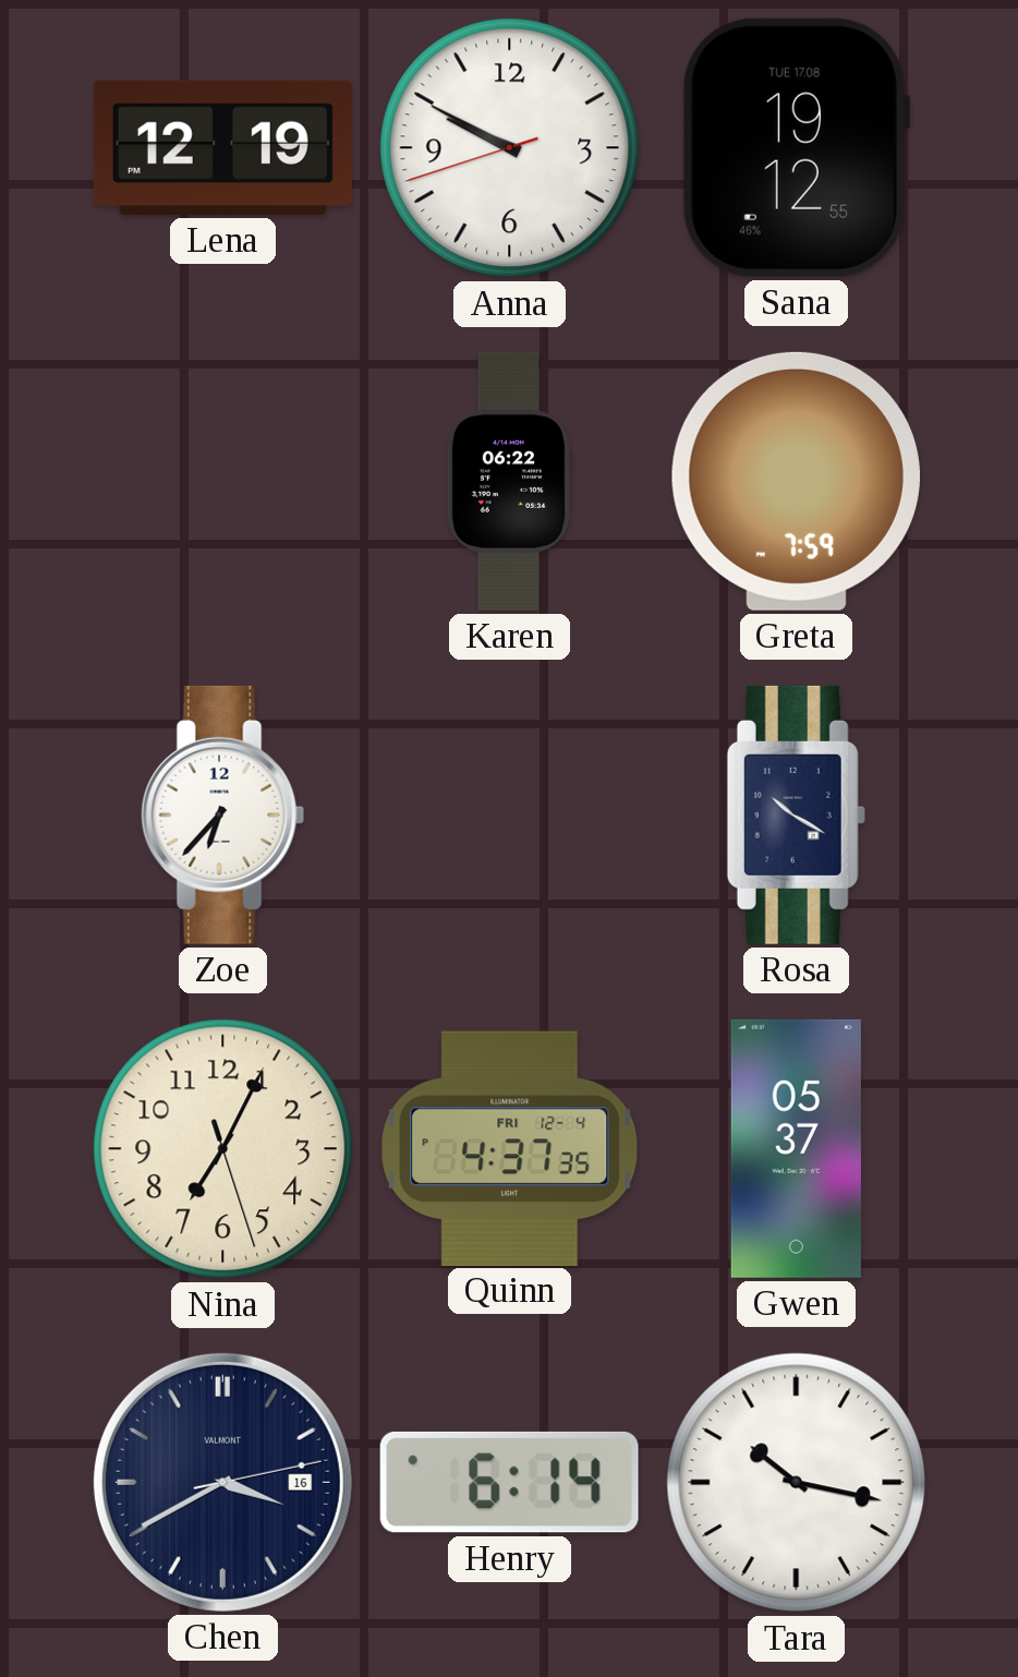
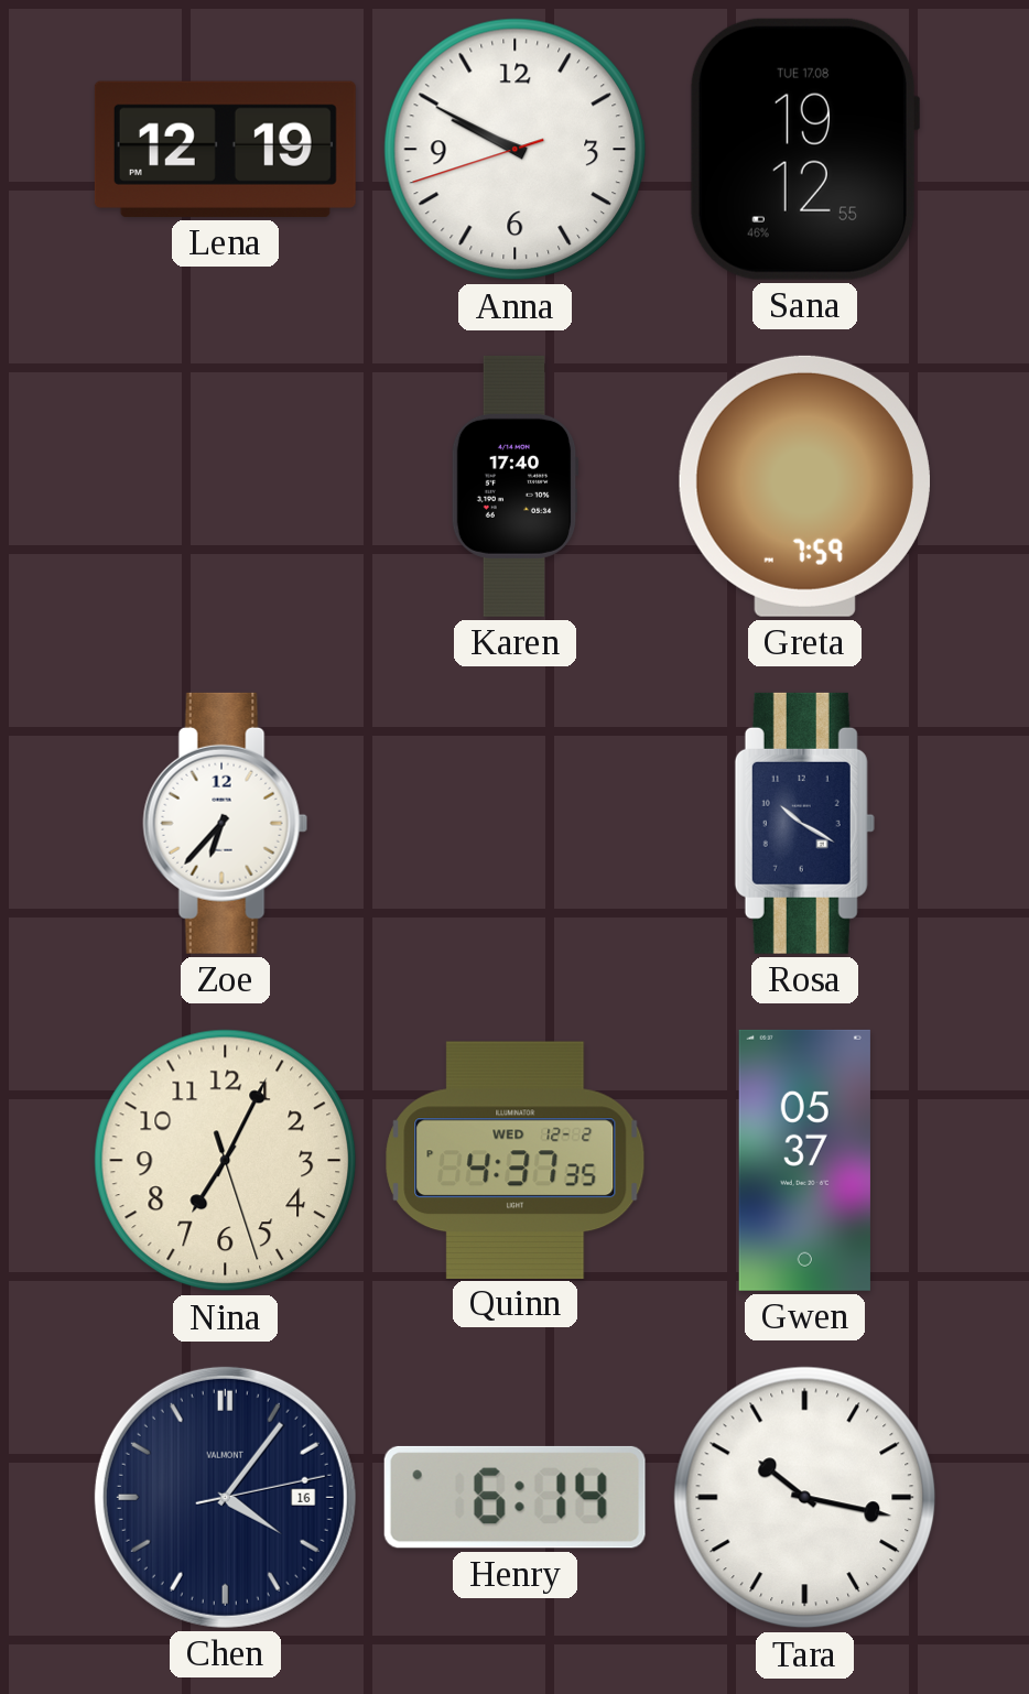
Karen: 06:22 -> 17:40 (514, 486)
Quinn date: FRI 12-4 -> WED 12-2 (516, 1160)
Chen: 3:40 -> 4:06 (225, 1497)
